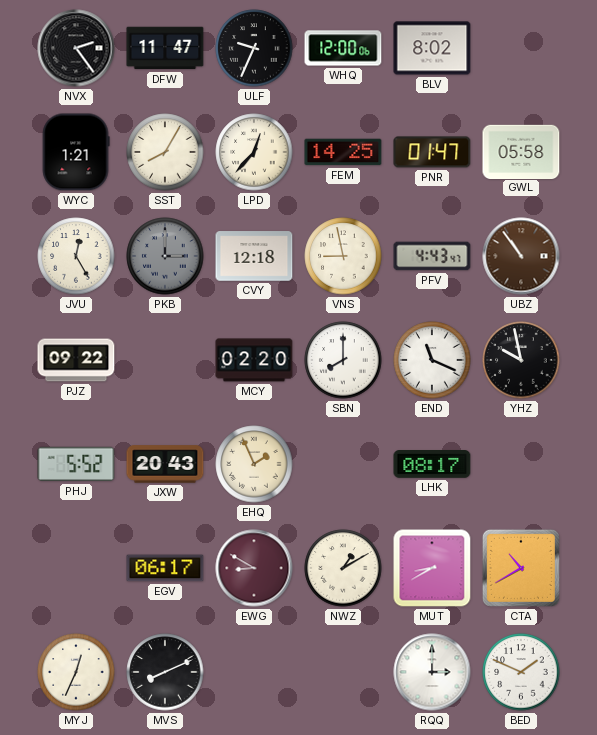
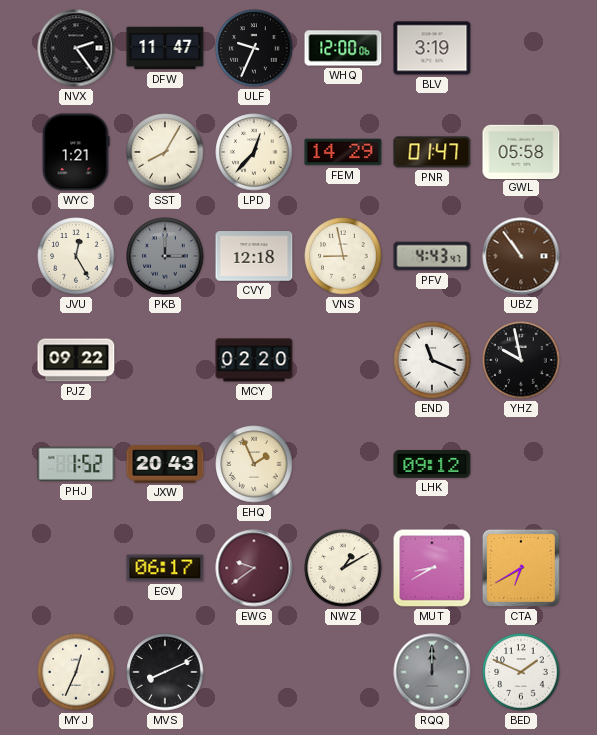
BLV: 8:02 -> 3:19 (432, 48)
FEM: 14:25 -> 14:29 (343, 152)
SBN: 8:00 -> none (343, 360)
PHJ: 5:52 -> 1:52 (76, 464)
LHK: 08:17 -> 09:12 (432, 465)
EWG: 8:50 -> 9:39 (254, 568)
CTA: 10:40 -> 6:40 (521, 568)
RQQ: 3:00 -> 12:00 (432, 672)
RQQ dial: white -> grey (432, 672)
